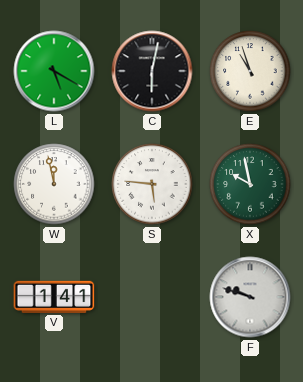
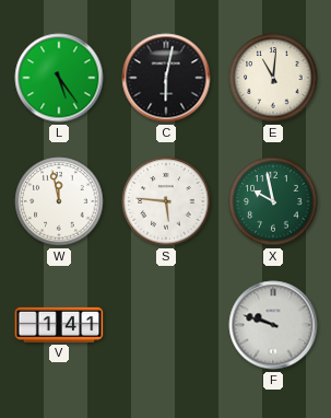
L: 5:20 -> 5:24 (59, 78)
E: 10:57 -> 11:01 (273, 78)
